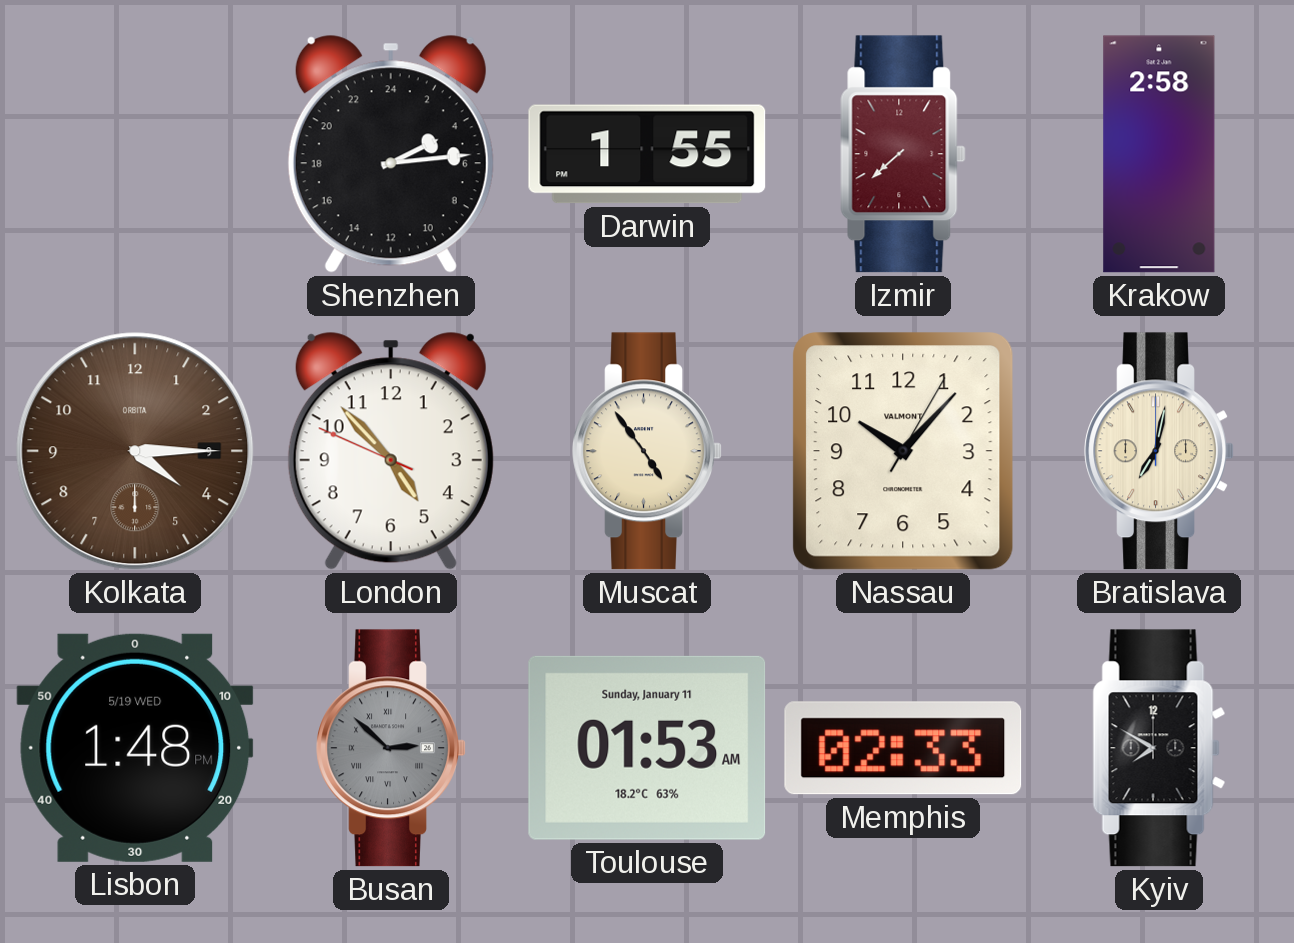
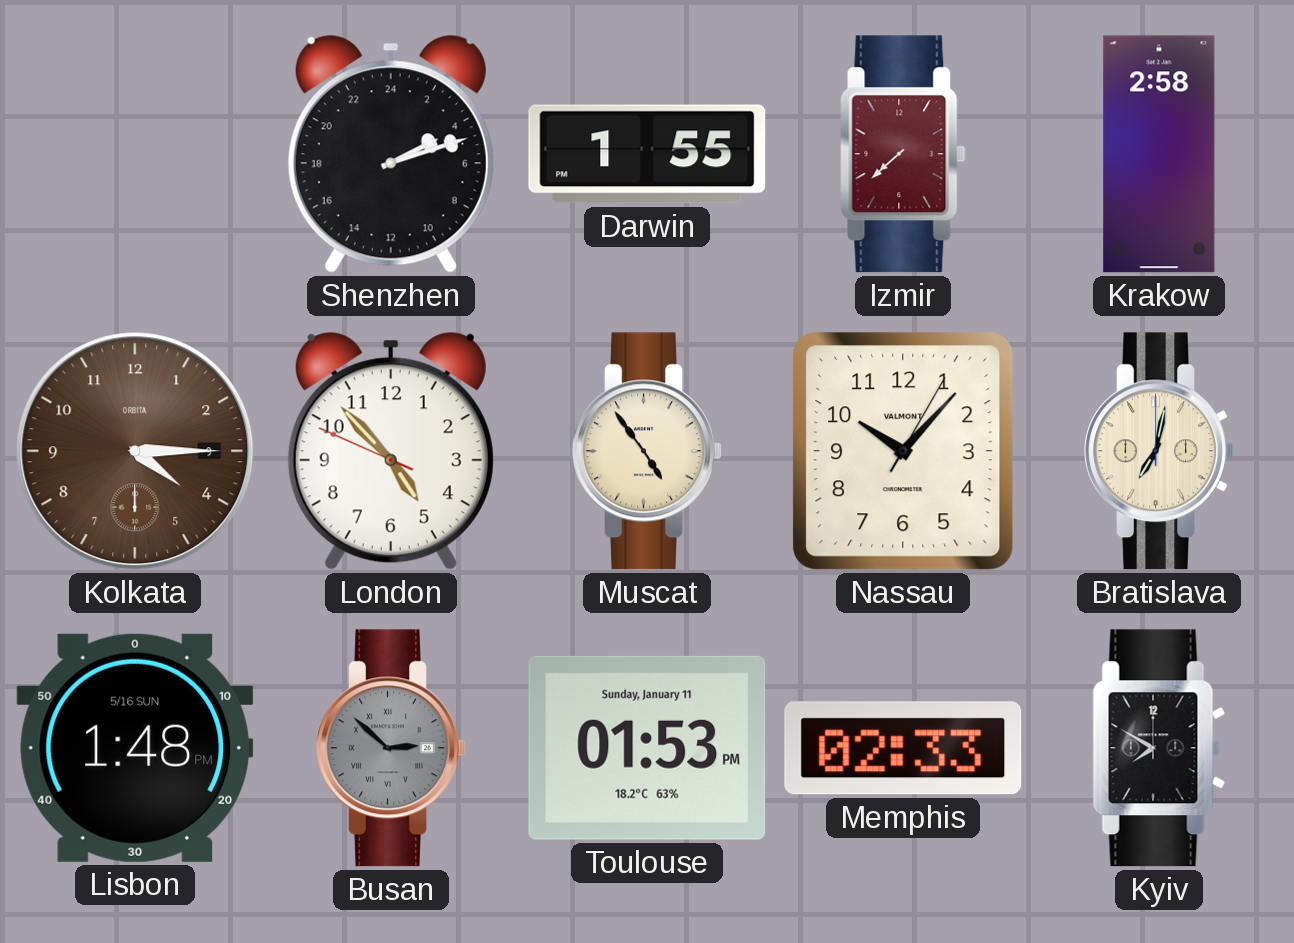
Shenzhen: 4:14 -> 4:12 (391, 154)
Lisbon date: 5/19 WED -> 5/16 SUN (135, 748)
Toulouse: 01:53 AM -> 01:53 PM (647, 748)
